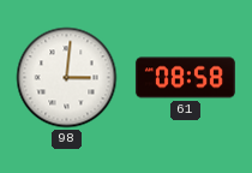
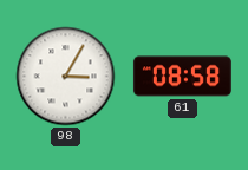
98: 3:01 -> 3:05 (66, 77)
